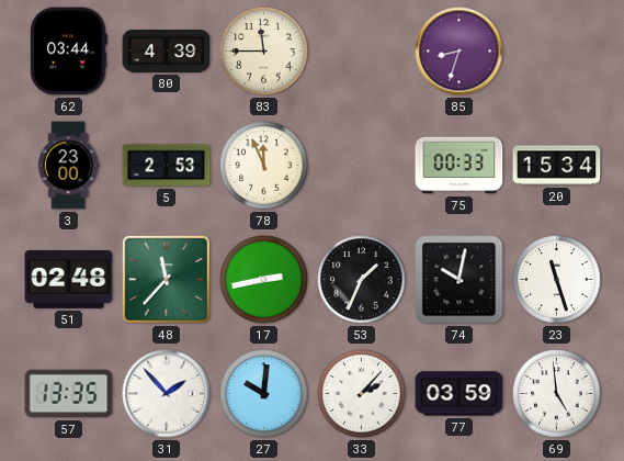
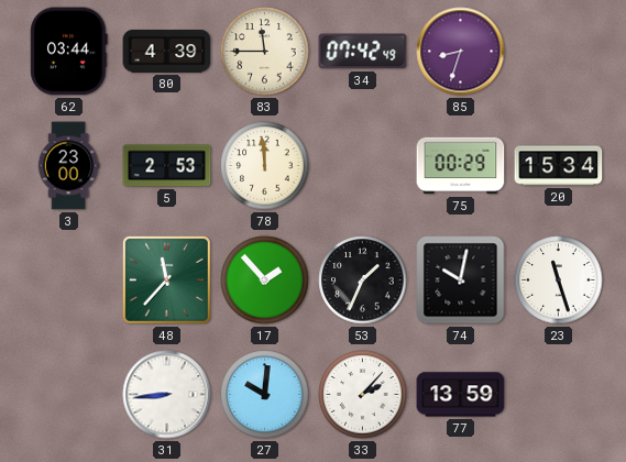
34: none -> 07:42 (363, 52)
78: 11:56 -> 11:59 (265, 166)
75: 00:33 -> 00:29 (461, 166)
51: 02:48 -> none (69, 279)
17: 2:43 -> 1:53 (265, 280)
57: 13:35 -> none (69, 394)
31: 1:53 -> 8:44 (167, 395)
77: 03:59 -> 13:59 (461, 395)
69: 4:59 -> none (557, 394)
